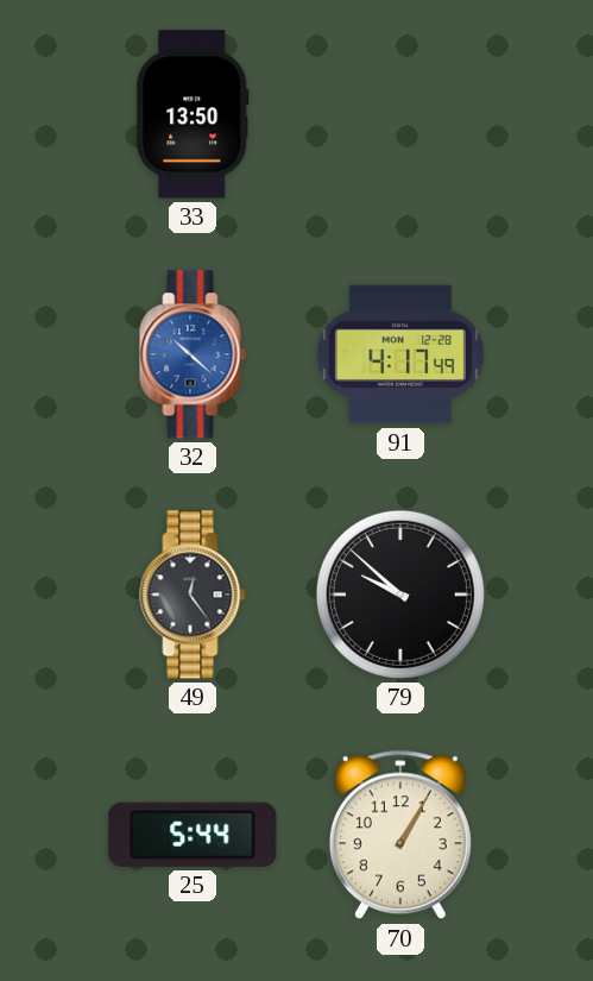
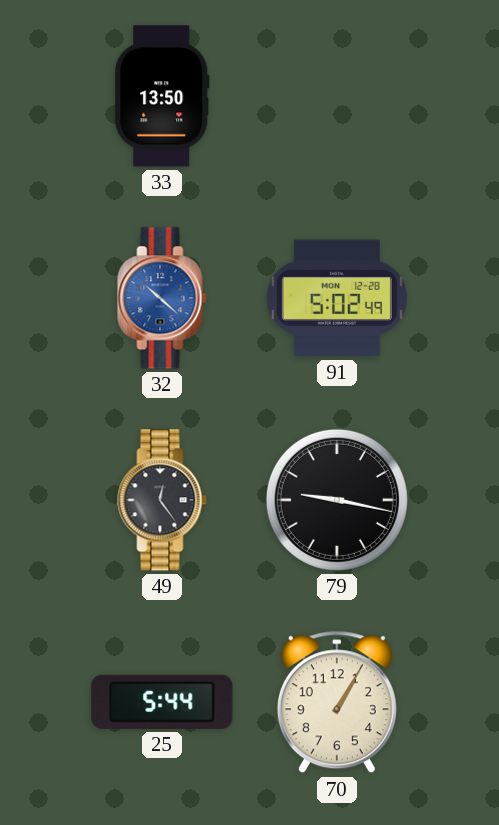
91: 4:17 -> 5:02 (337, 298)
79: 9:52 -> 9:17 (337, 500)
